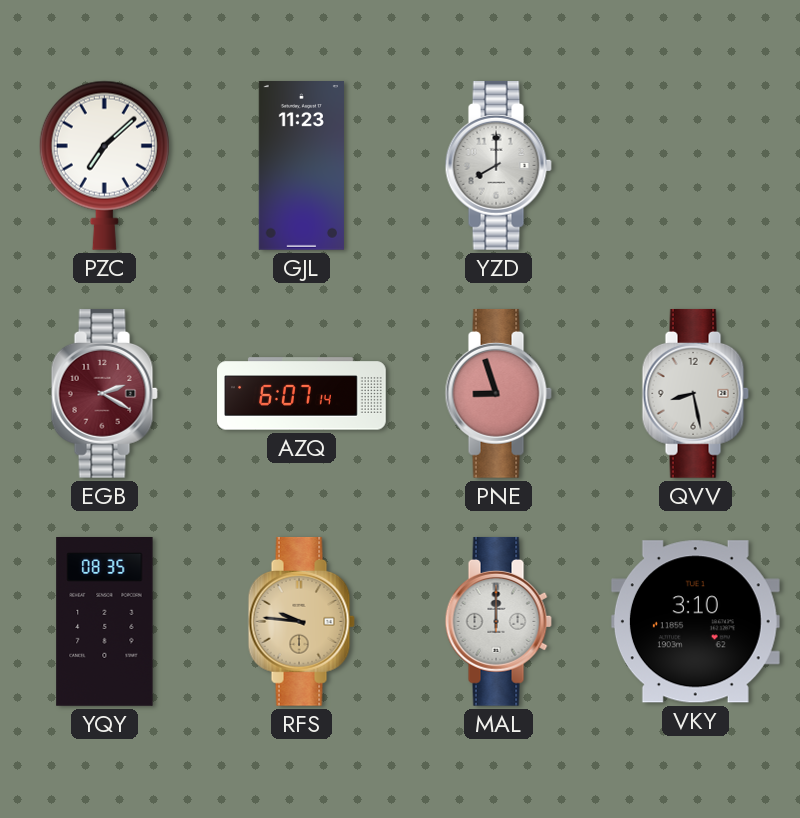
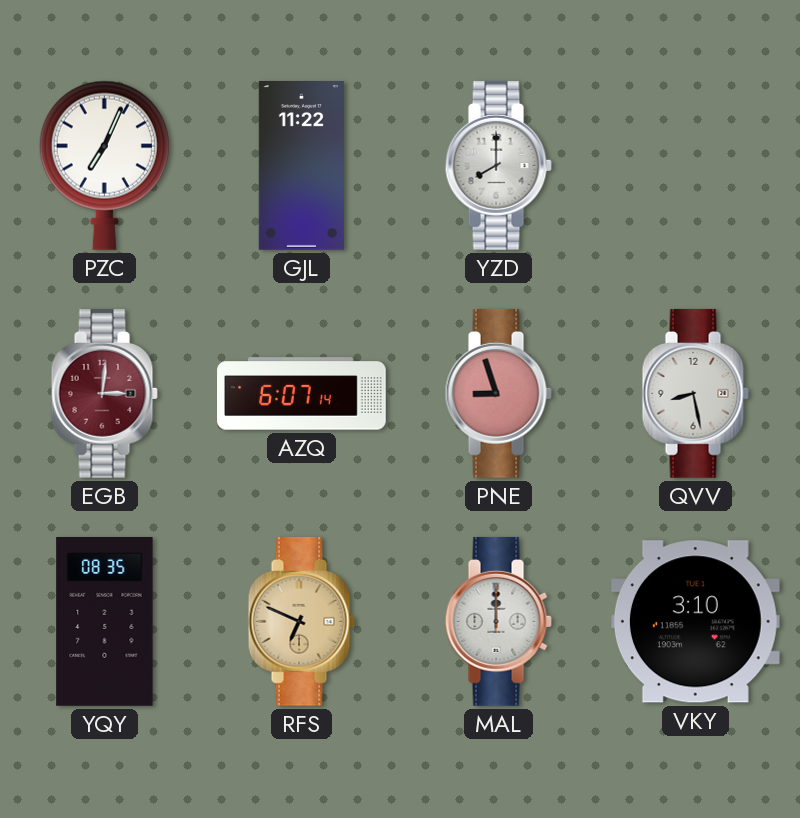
PZC: 7:08 -> 7:04 (104, 165)
GJL: 11:23 -> 11:22 (301, 166)
EGB: 2:20 -> 3:01 (104, 393)
RFS: 9:46 -> 6:49 (301, 621)
